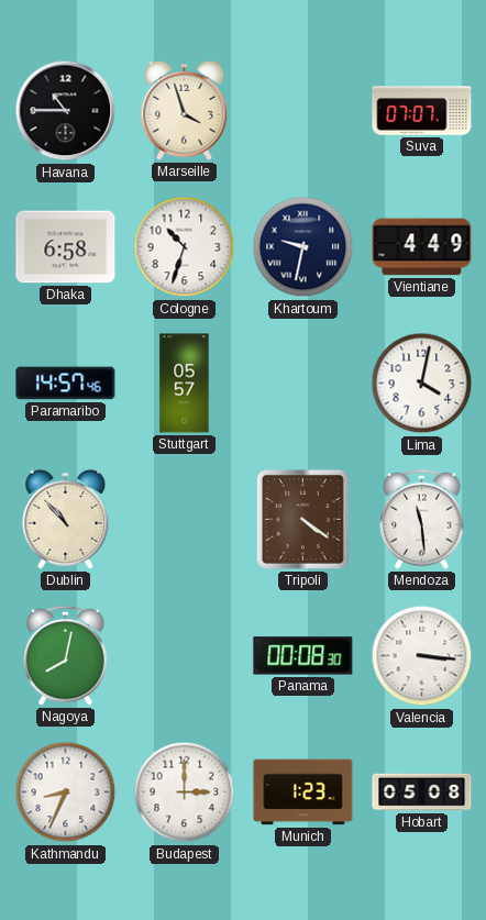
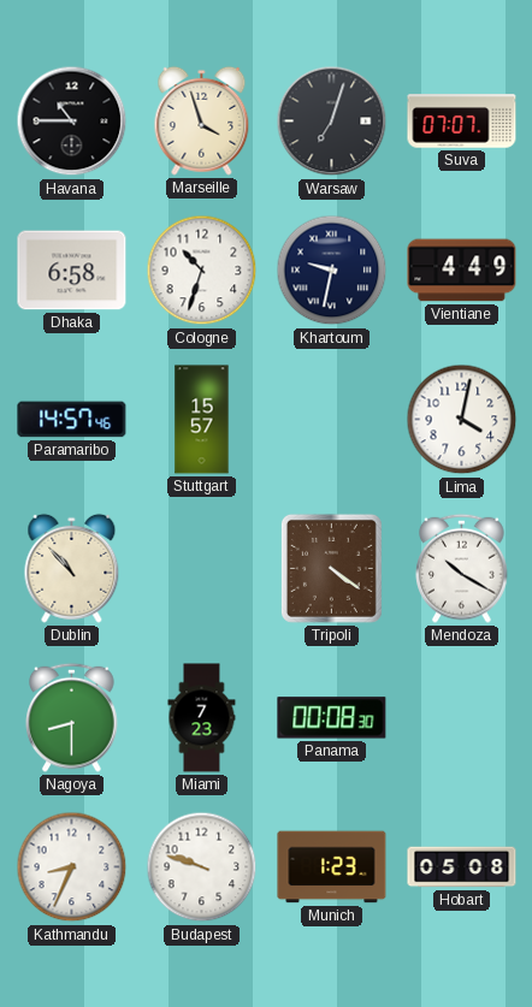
Warsaw: none -> 7:03 (332, 122)
Stuttgart: 05:57 -> 15:57 (202, 420)
Mendoza: 11:29 -> 10:20 (462, 568)
Nagoya: 8:02 -> 8:30 (72, 717)
Miami: none -> 7:23 (202, 718)
Valencia: 3:16 -> none (422, 656)
Budapest: 3:00 -> 9:48 (202, 867)
